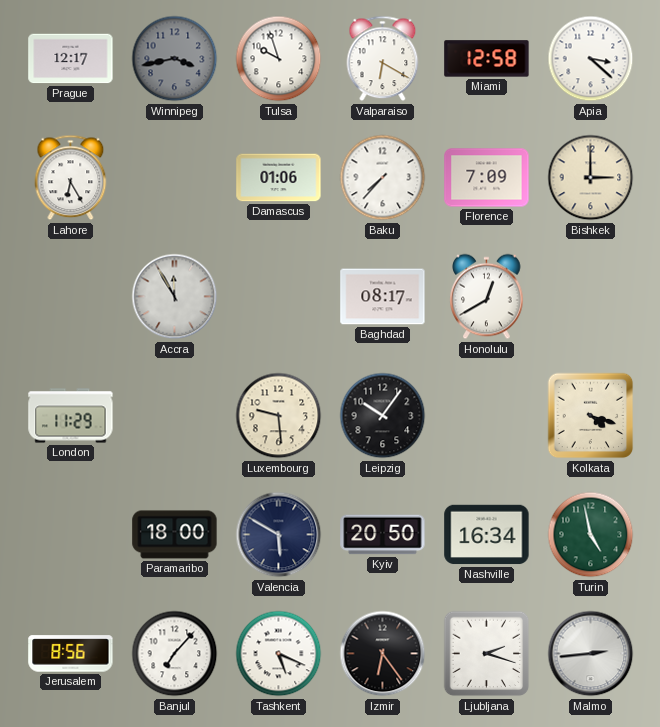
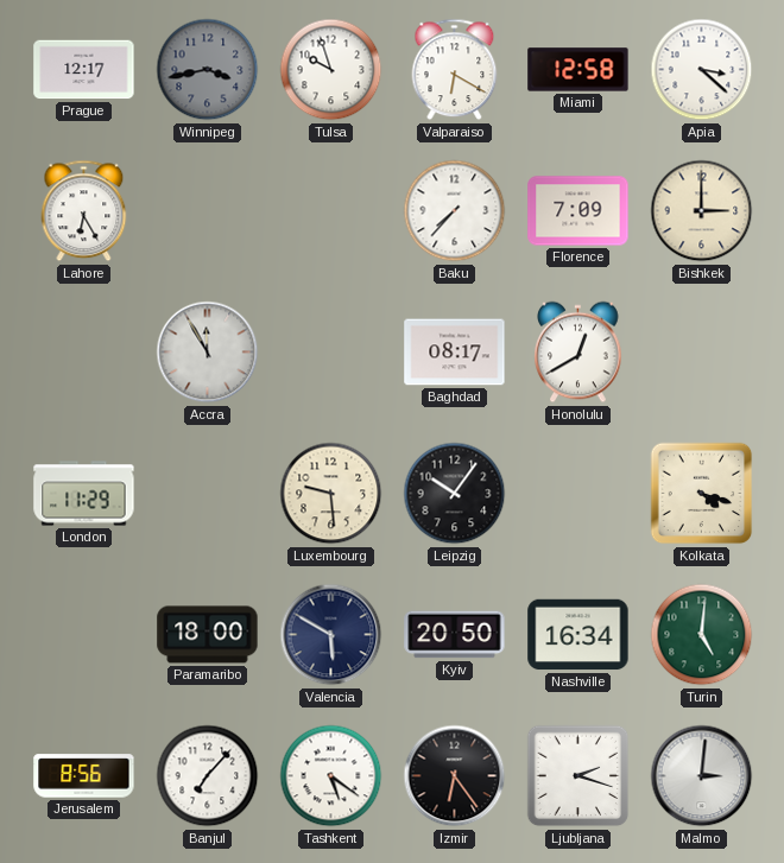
Damascus: 01:06 -> none (279, 178)
Turin: 4:58 -> 5:01 (702, 635)
Tashkent: 5:19 -> 5:21 (331, 776)
Malmo: 2:44 -> 3:01 (702, 776)
